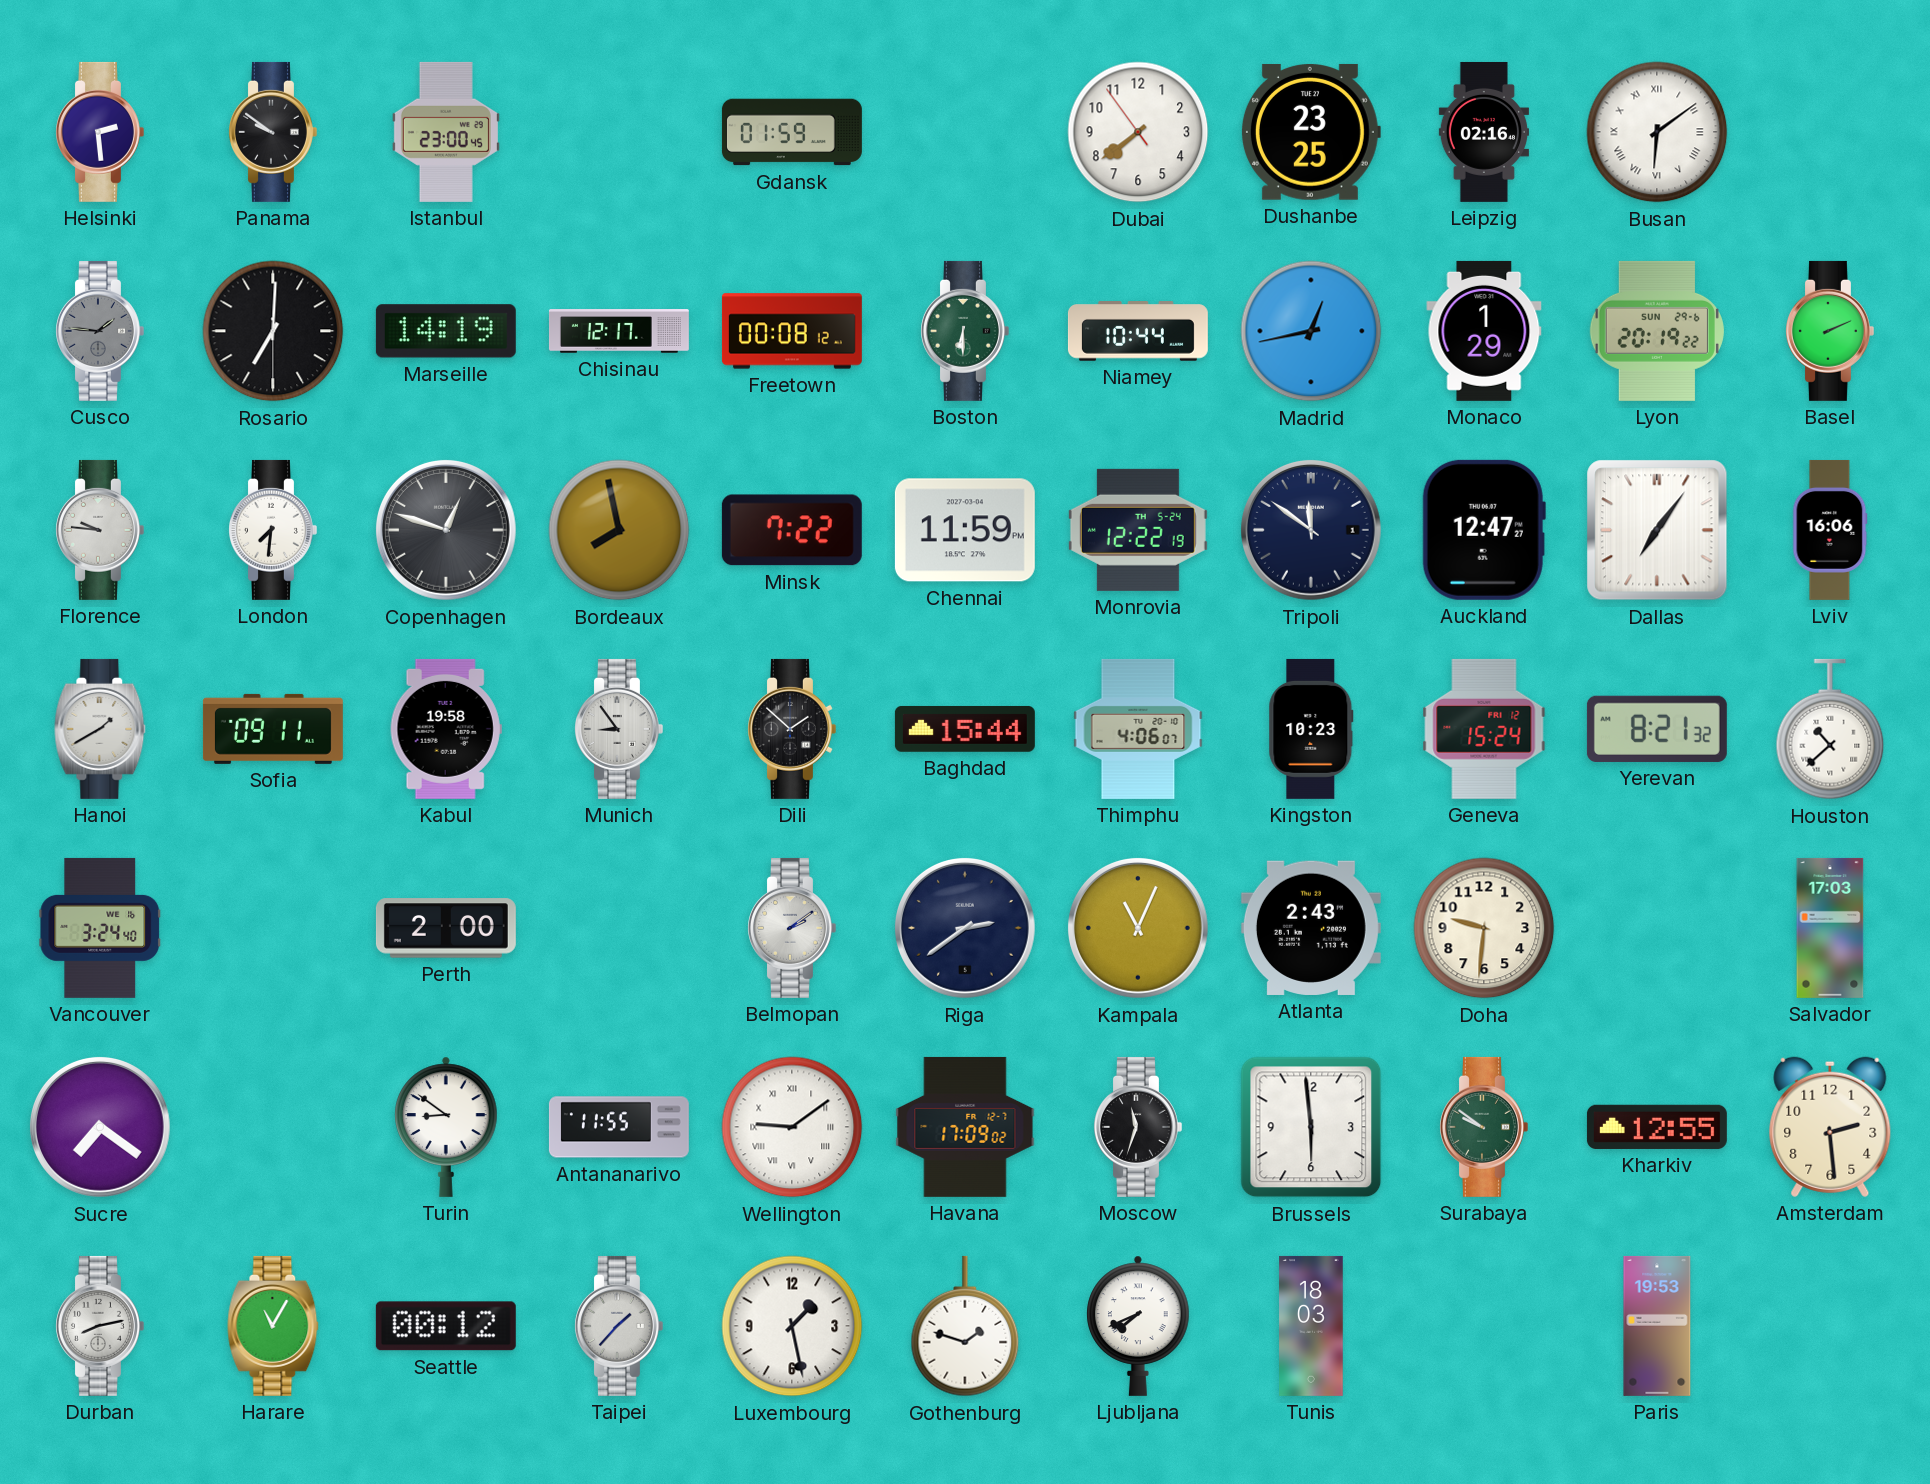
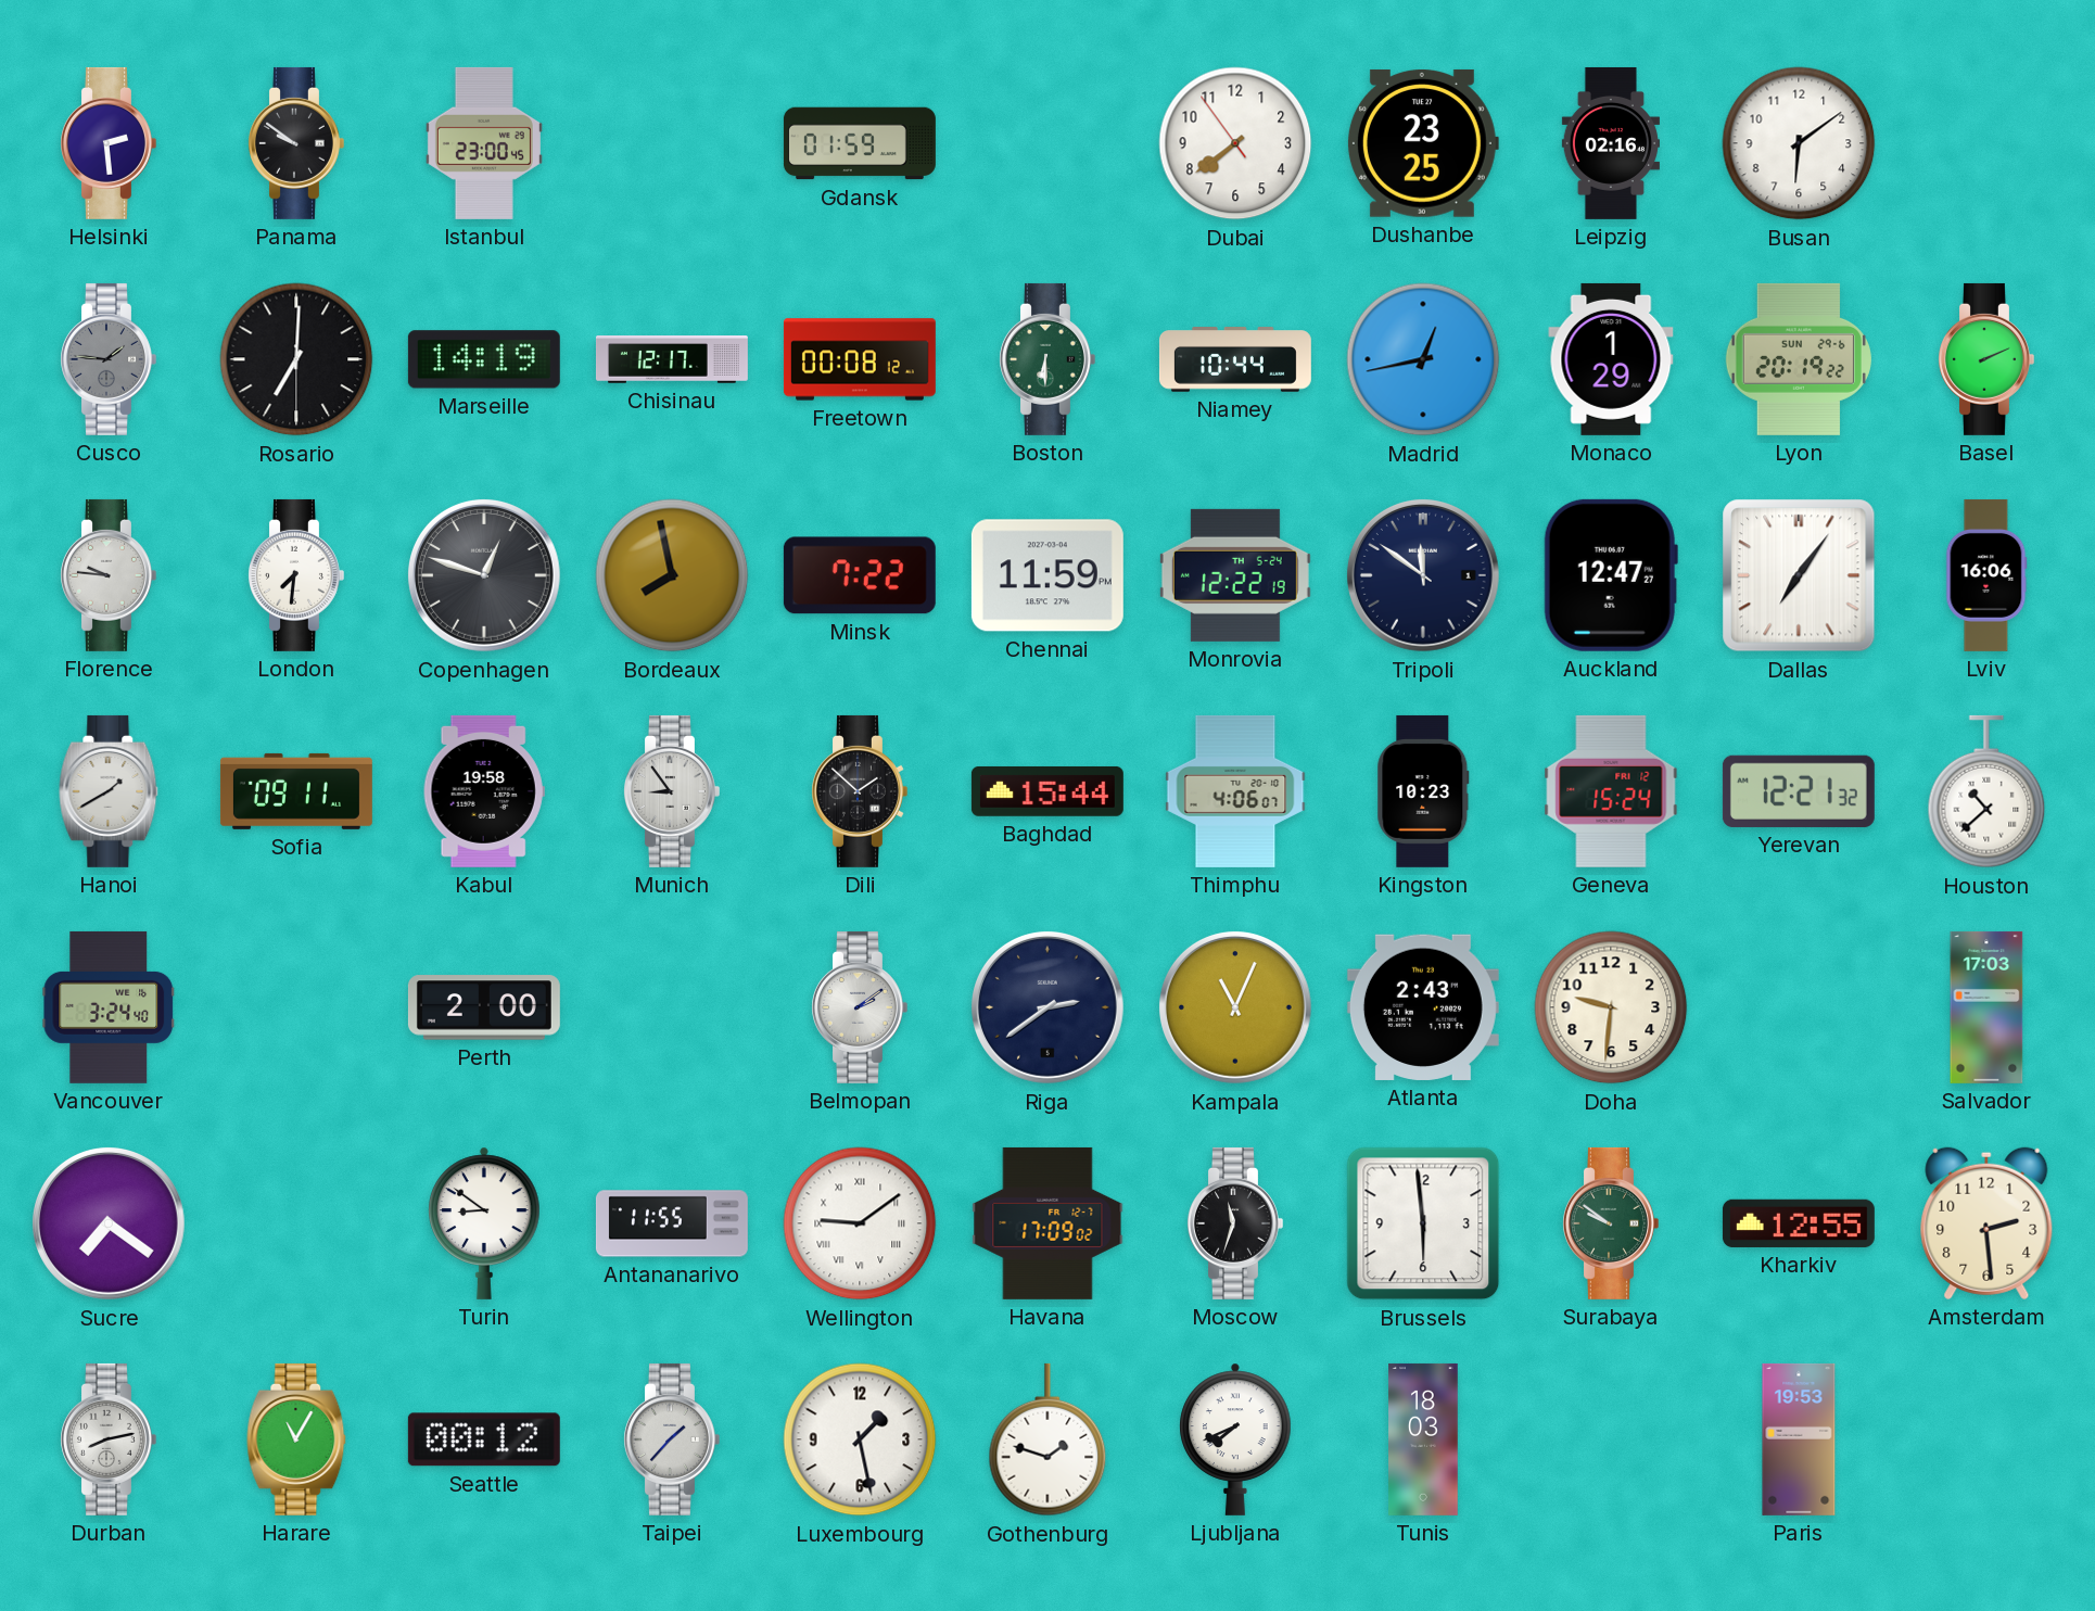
Busan numerals: Roman -> Arabic (1799, 143)
Yerevan: 8:21 -> 12:21 (1799, 791)
